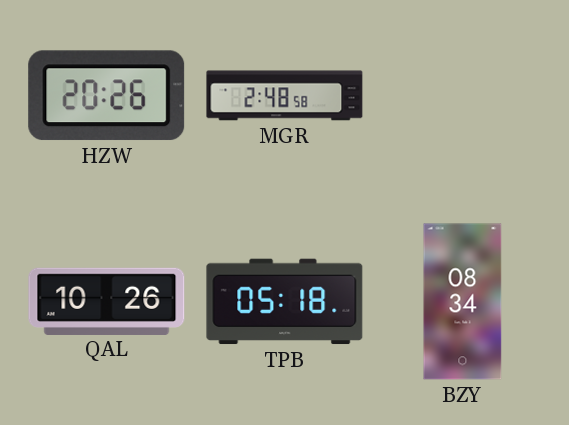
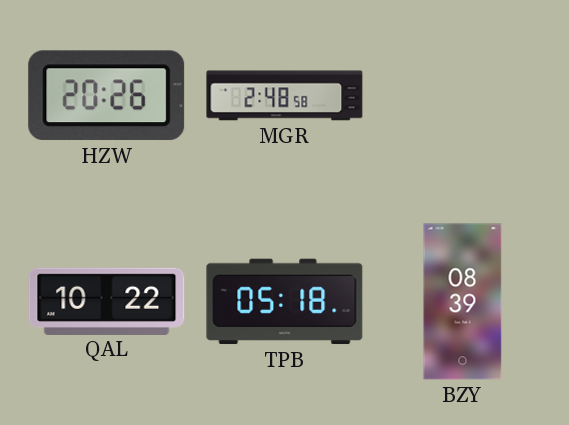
QAL: 10:26 -> 10:22 (107, 301)
BZY: 08:34 -> 08:39 (463, 302)
